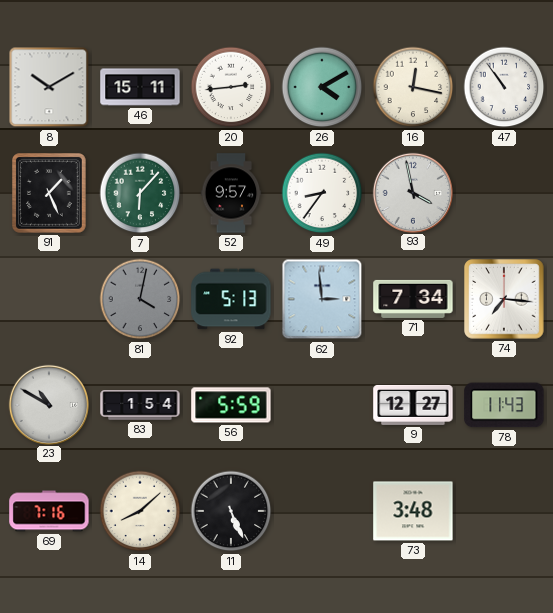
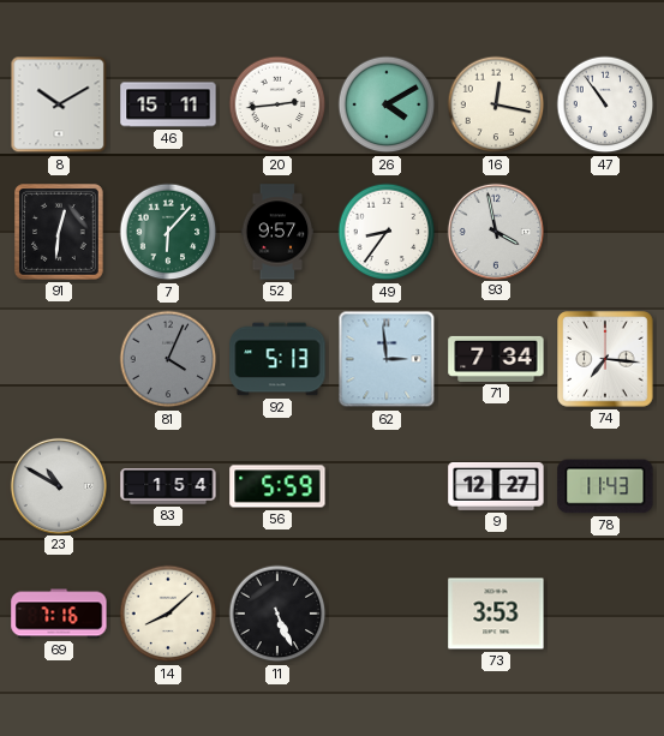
91: 1:26 -> 12:31 (60, 233)
81: 4:02 -> 4:04 (168, 359)
73: 3:48 -> 3:53 (496, 614)
